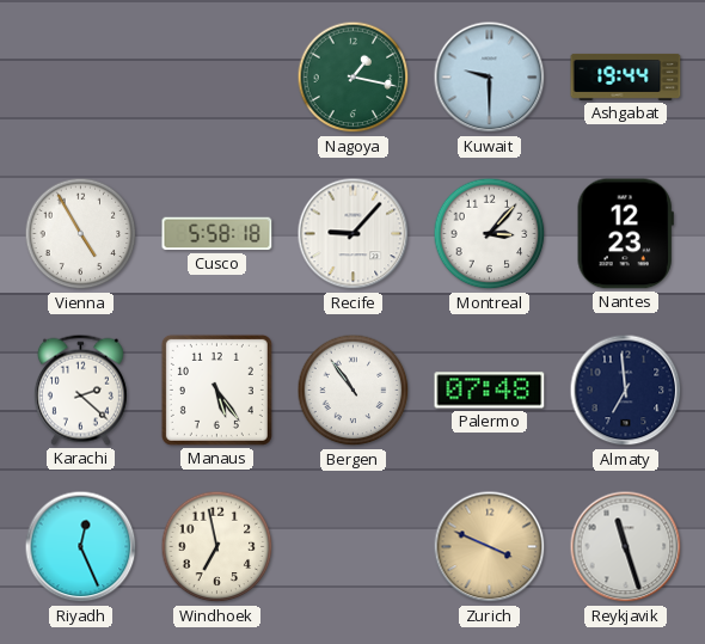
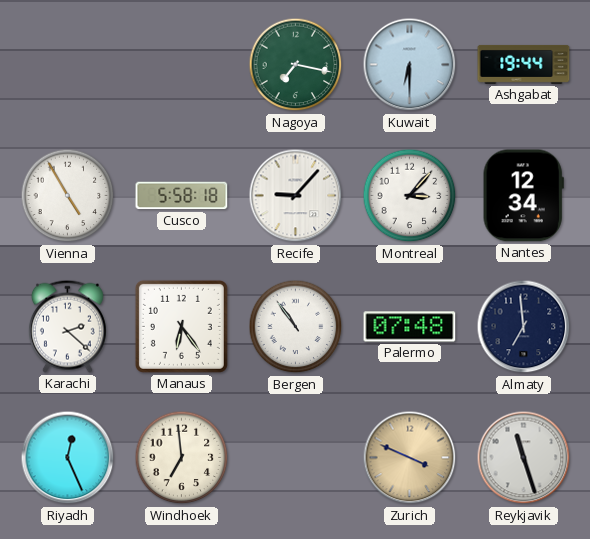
Nagoya: 1:17 -> 7:17 (296, 65)
Kuwait: 9:30 -> 6:30 (410, 65)
Nantes: 12:23 -> 12:34 (523, 196)
Manaus: 5:24 -> 6:24 (181, 326)
Windhoek: 6:58 -> 6:59 (182, 458)
